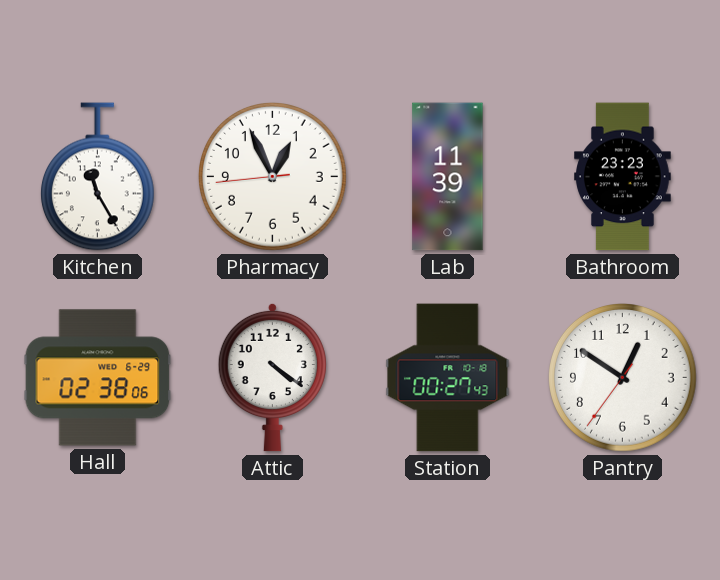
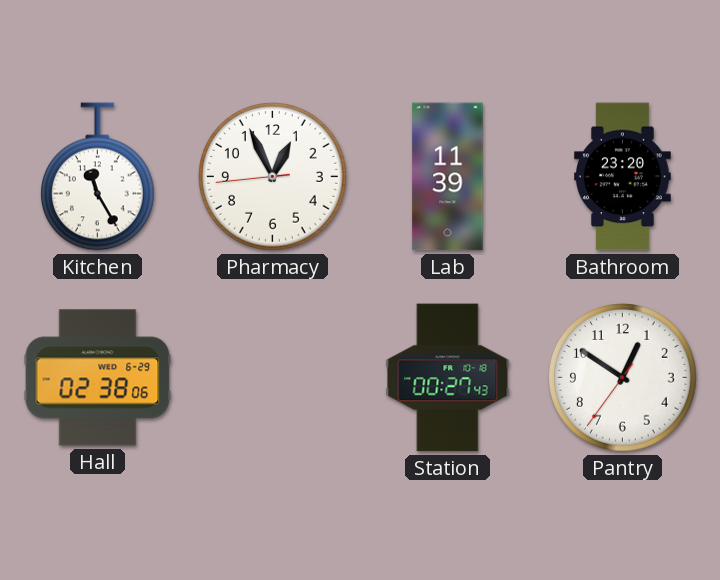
Bathroom: 23:23 -> 23:20 (623, 177)
Attic: 4:21 -> none (272, 377)
